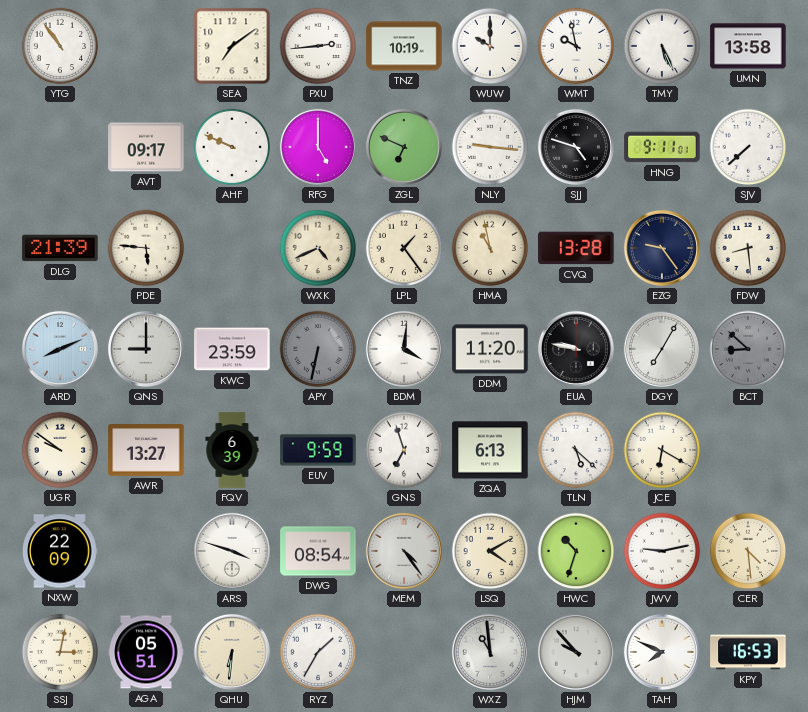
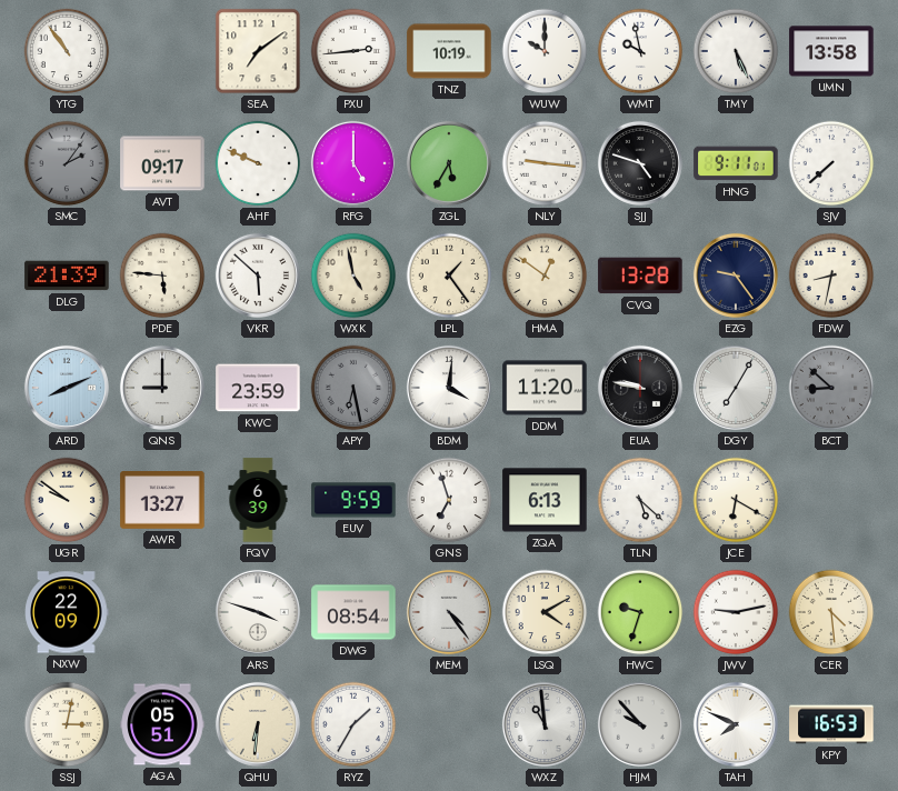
SMC: none -> 2:06 (67, 163)
ZGL: 6:49 -> 5:35 (449, 163)
VKR: none -> 5:52 (258, 276)
WXK: 4:41 -> 4:58 (353, 276)
HMA: 10:58 -> 12:51 (545, 276)
FDW: 8:29 -> 8:32 (831, 276)
APY: 6:32 -> 6:28 (353, 388)
HWC: 10:33 -> 9:33 (640, 612)
